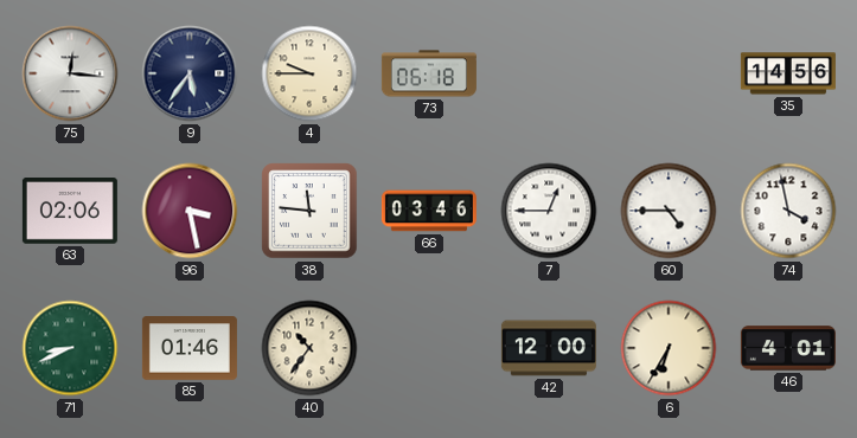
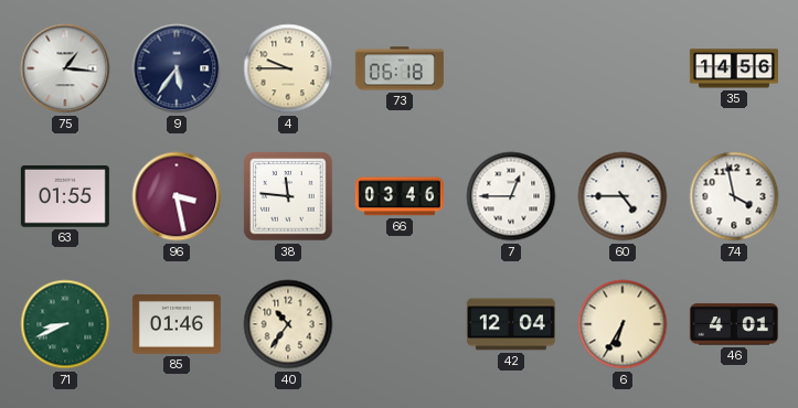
75: 12:16 -> 1:16 (65, 68)
63: 02:06 -> 01:55 (65, 197)
42: 12:00 -> 12:04 (511, 324)
